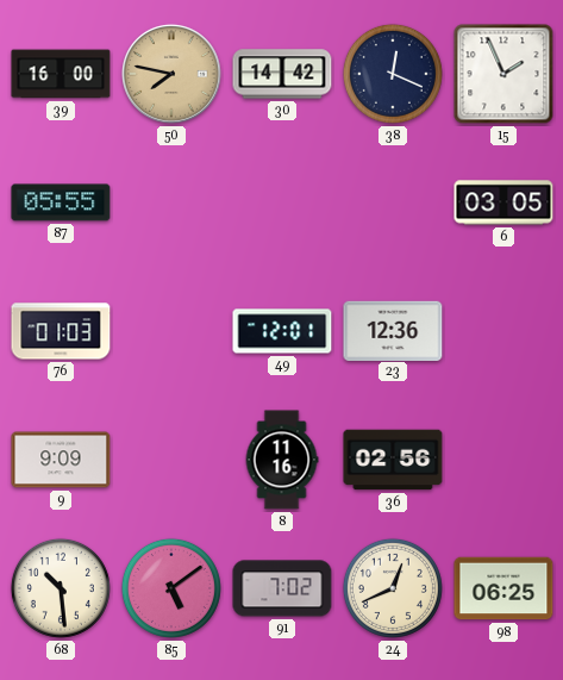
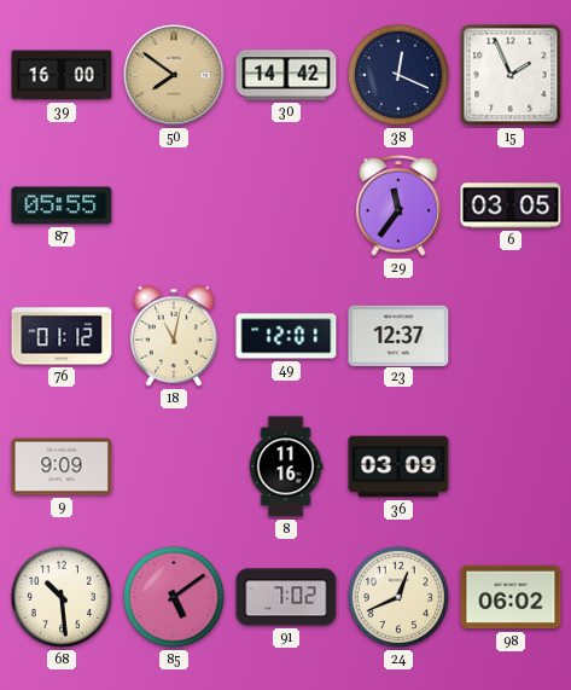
50: 7:47 -> 7:51 (174, 75)
29: none -> 11:36 (398, 205)
76: 01:03 -> 01:12 (62, 336)
18: none -> 11:02 (174, 336)
23: 12:36 -> 12:37 (398, 335)
36: 02:56 -> 03:09 (398, 466)
98: 06:25 -> 06:02 (511, 597)
